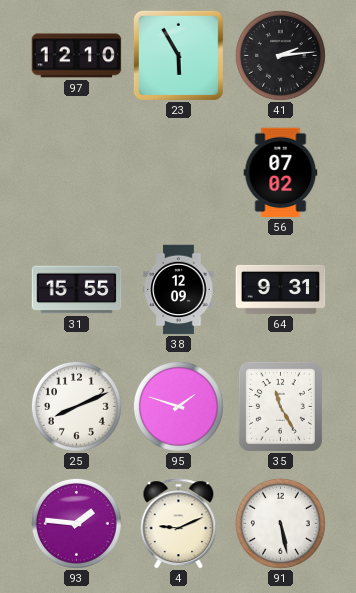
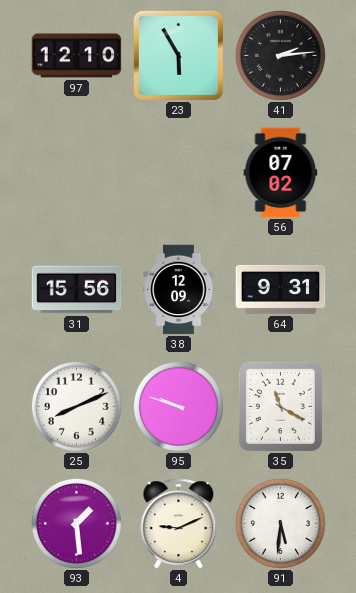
31: 15:55 -> 15:56 (77, 290)
95: 1:48 -> 9:48 (178, 406)
35: 11:25 -> 11:20 (280, 406)
93: 1:46 -> 1:29 (76, 523)
91: 5:28 -> 5:31 (280, 523)
